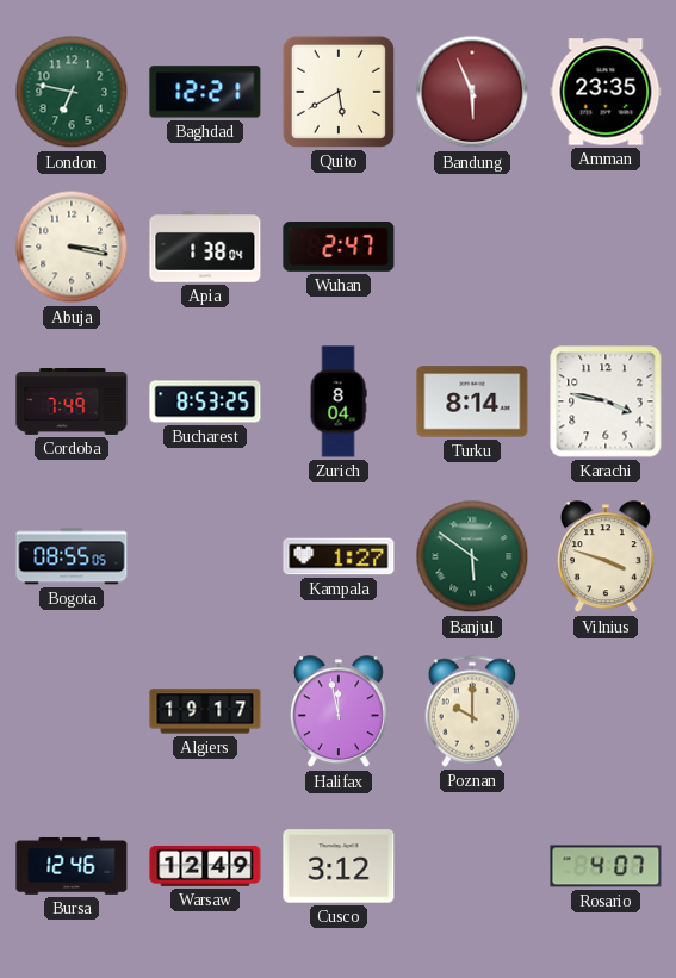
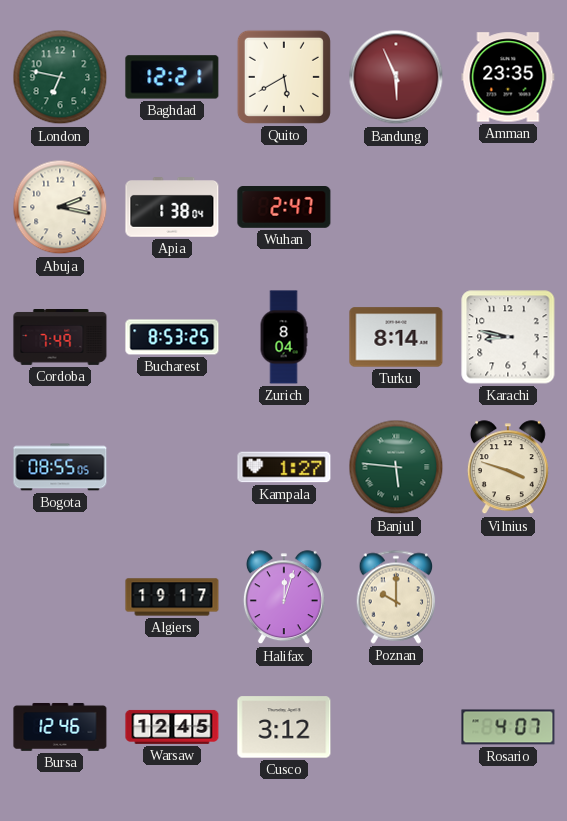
Abuja: 3:17 -> 2:17 (60, 207)
Karachi: 3:47 -> 8:47 (508, 337)
Banjul: 5:51 -> 5:46 (396, 467)
Halifax: 11:58 -> 12:03 (284, 598)
Warsaw: 12:49 -> 12:45 (172, 727)
